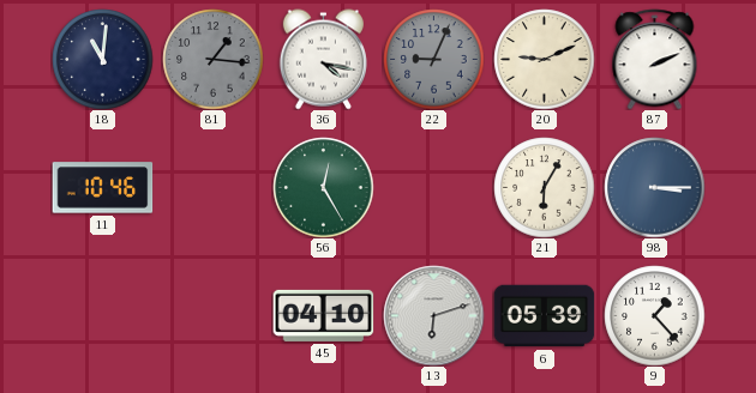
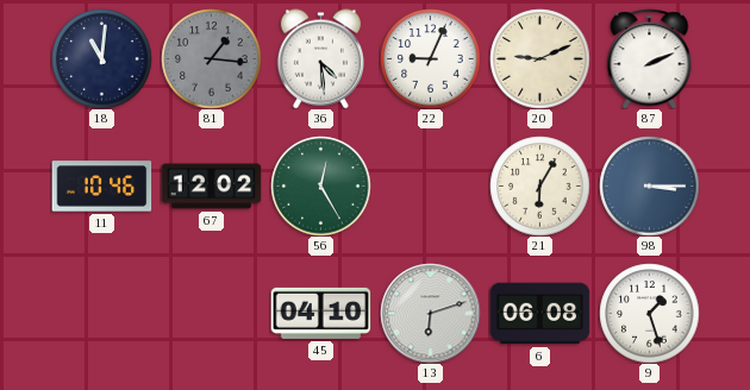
36: 4:17 -> 4:29 (320, 58)
22 dial: grey -> white (430, 58)
67: none -> 12:02 (211, 187)
6: 05:39 -> 06:08 (539, 314)
9: 1:23 -> 1:27 (649, 313)
